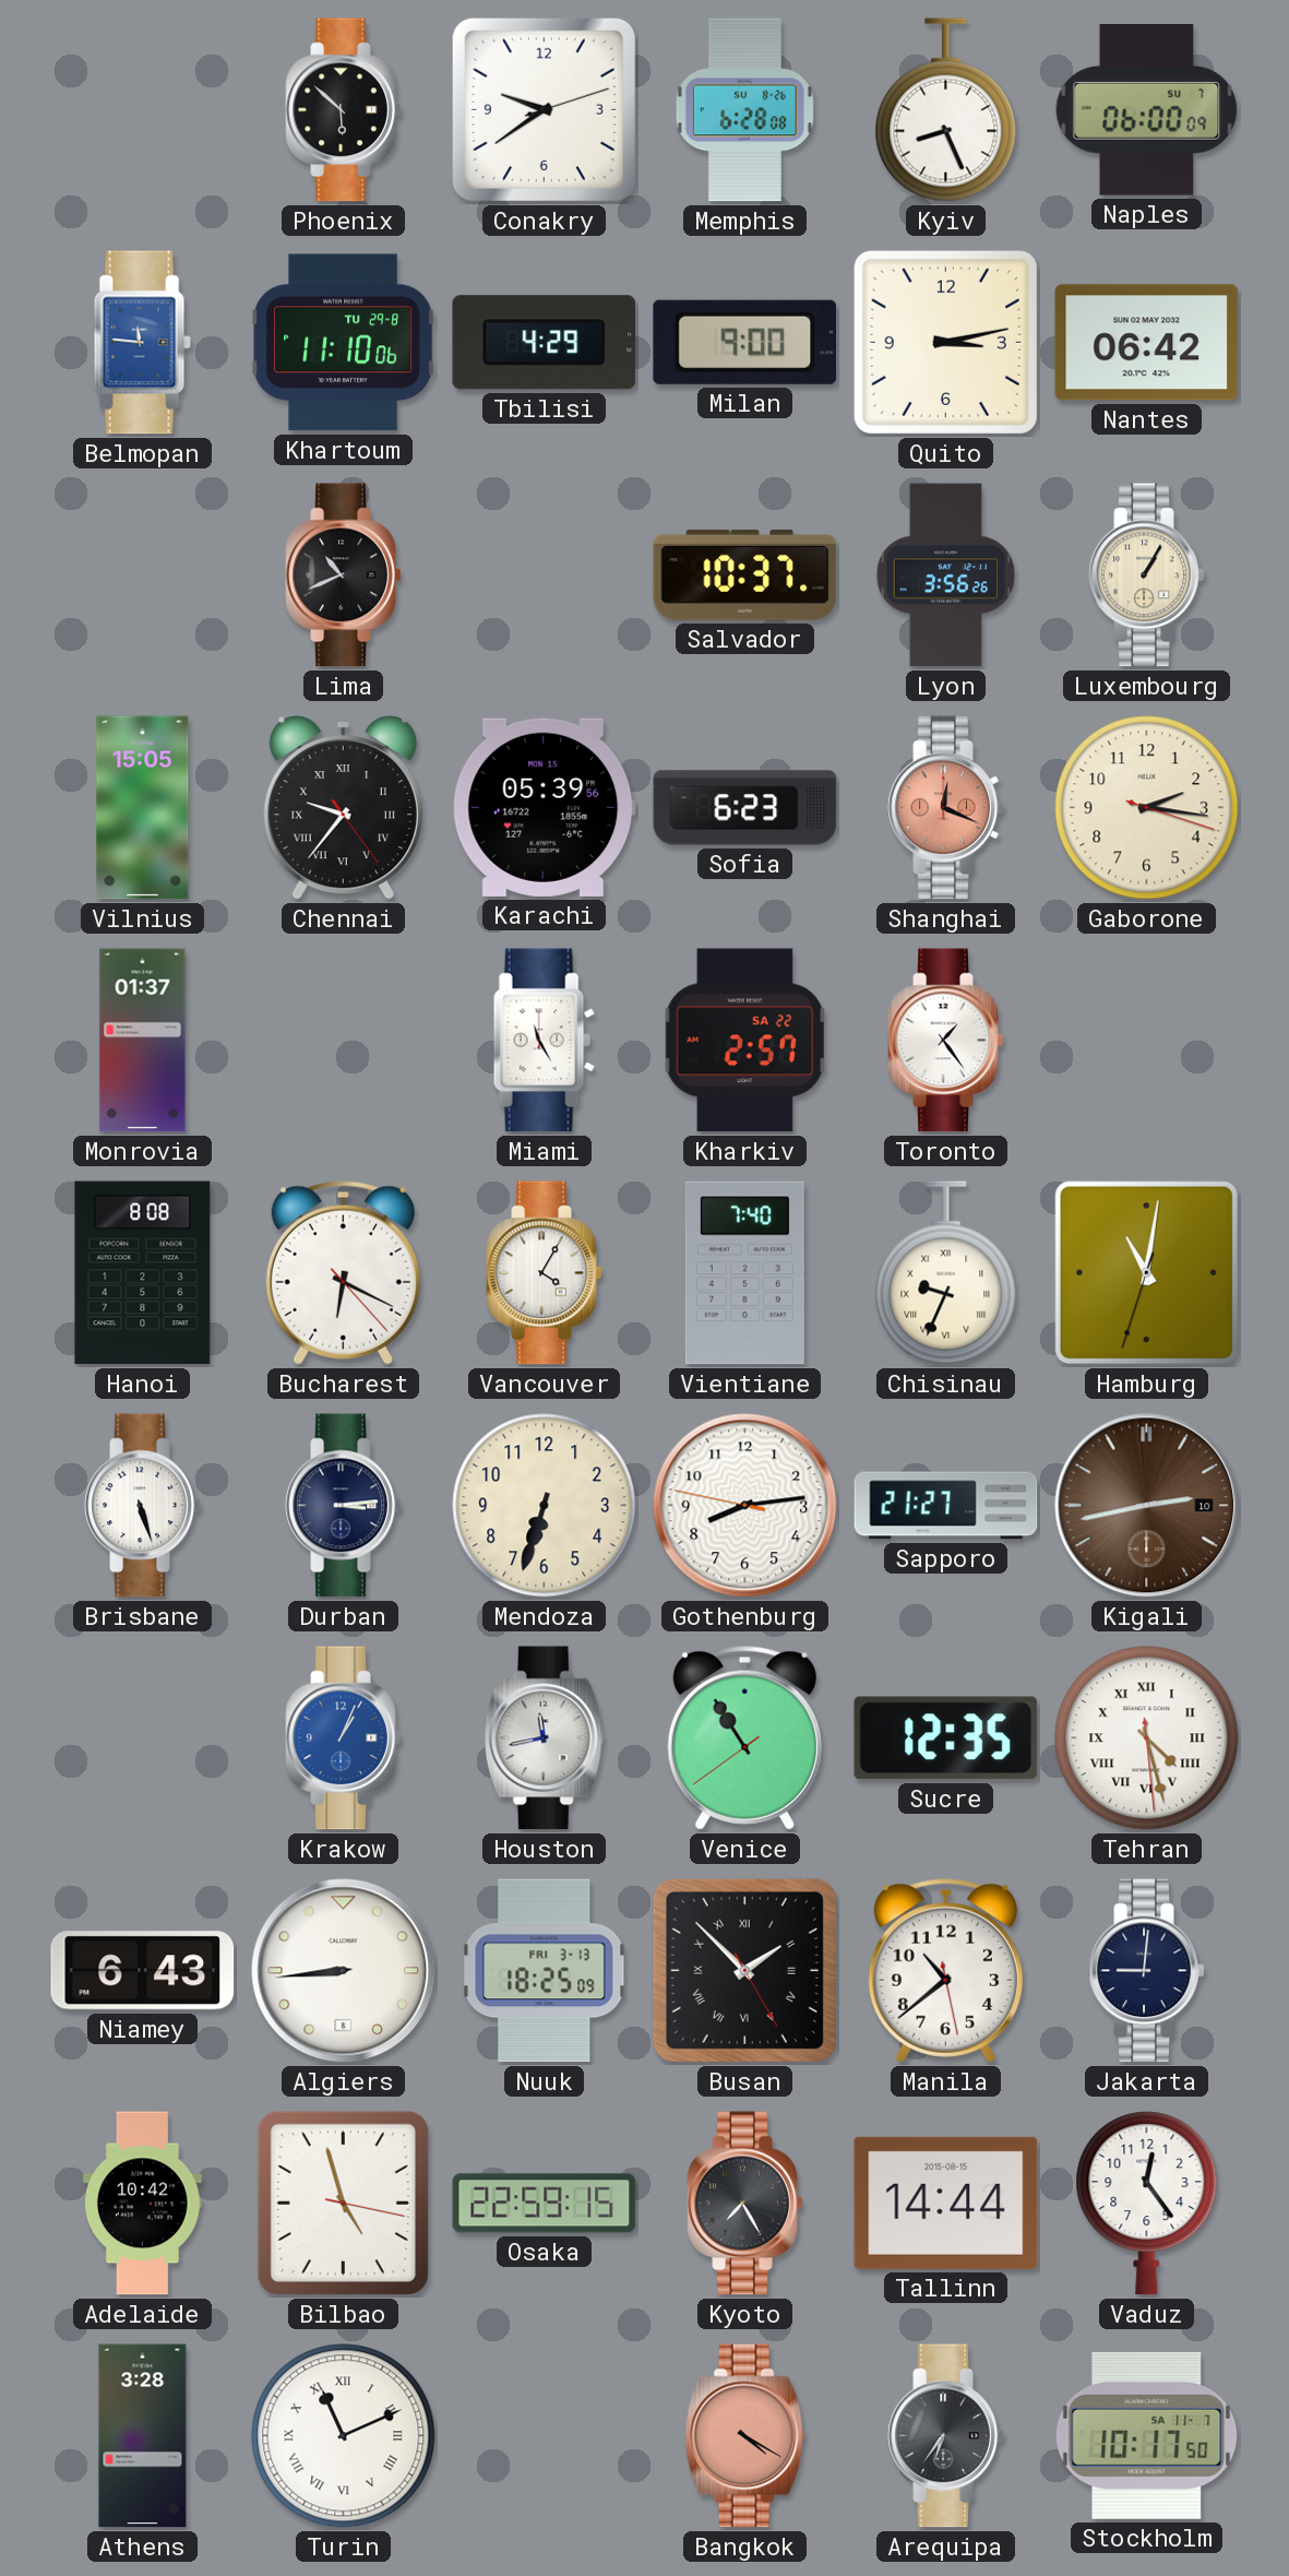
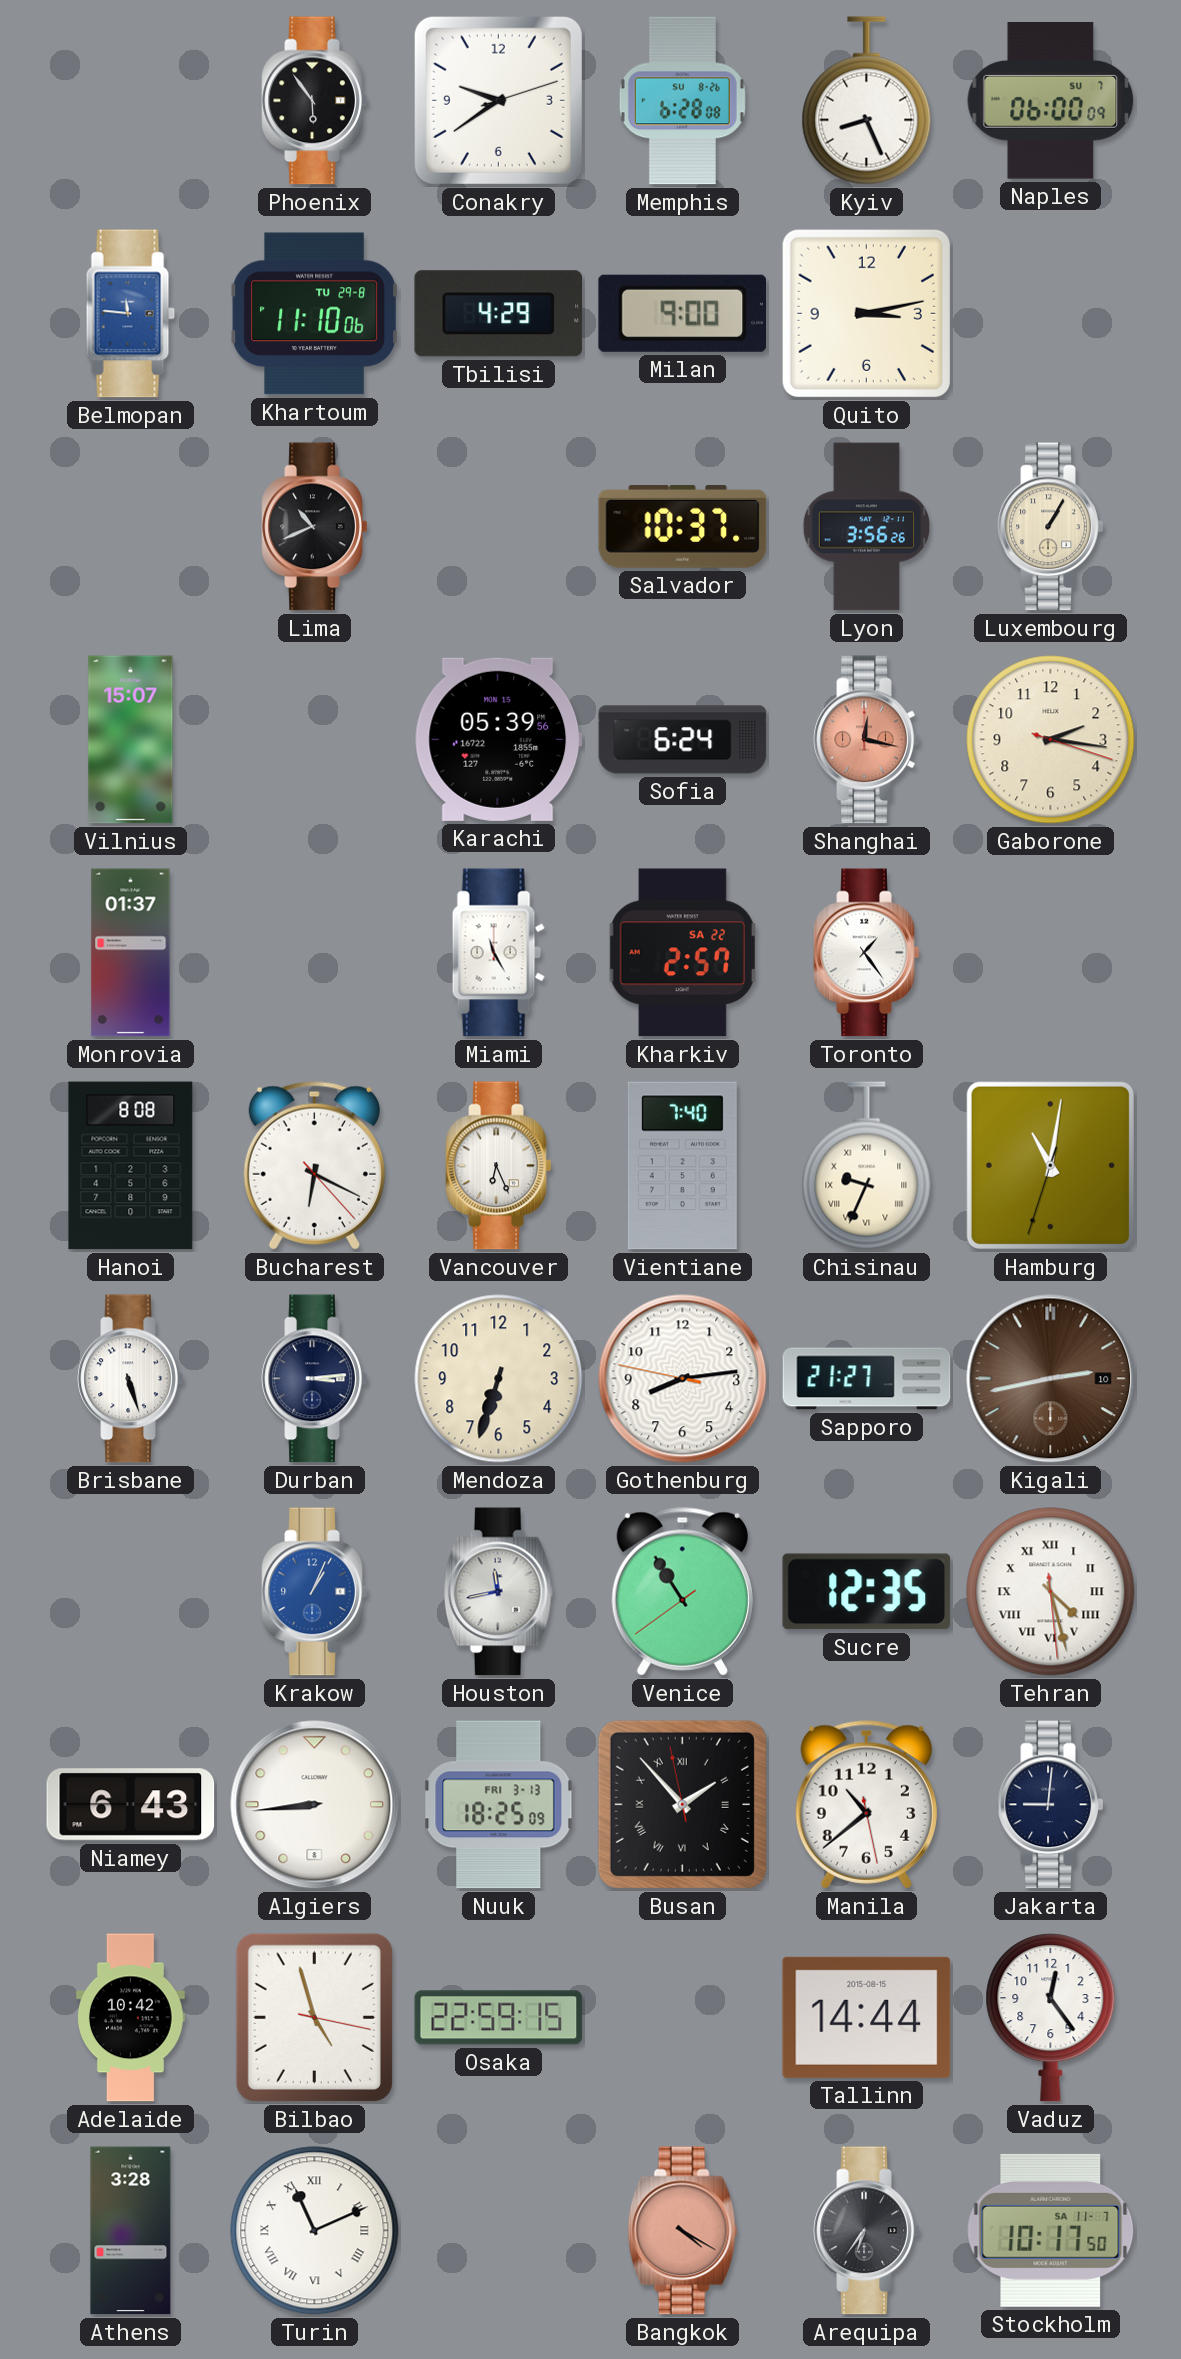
Phoenix: 5:52 -> 5:54 (315, 101)
Nantes: 06:42 -> none (1147, 343)
Vilnius: 15:05 -> 15:07 (131, 740)
Chennai: 9:36 -> none (343, 807)
Sofia: 6:23 -> 6:24 (683, 740)
Shanghai: 12:19 -> 12:17 (867, 740)
Vancouver: 4:05 -> 6:26 (499, 1166)
Busan: 1:52:25 -> 1:52:58 (682, 1804)
Kyoto: 7:25 -> none (745, 2204)
